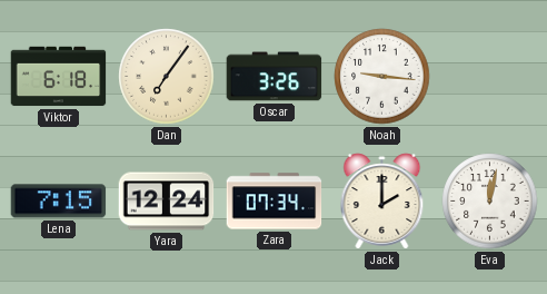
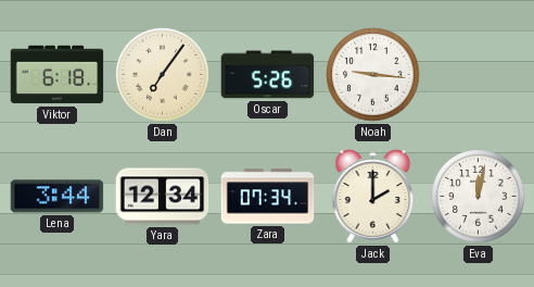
Oscar: 3:26 -> 5:26 (268, 75)
Lena: 7:15 -> 3:44 (58, 197)
Yara: 12:24 -> 12:34 (163, 197)
